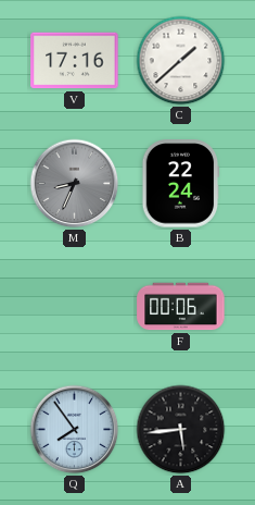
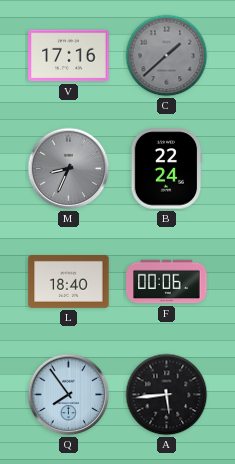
C dial: white -> grey (167, 56)
L: none -> 18:40 (69, 282)
